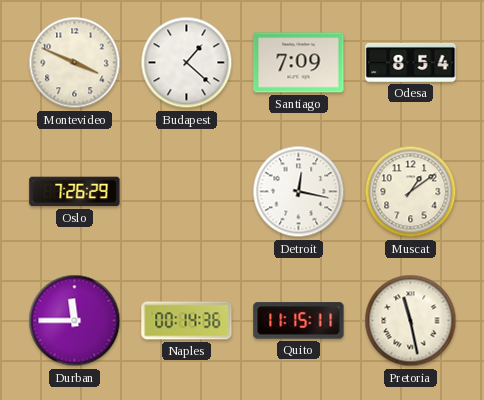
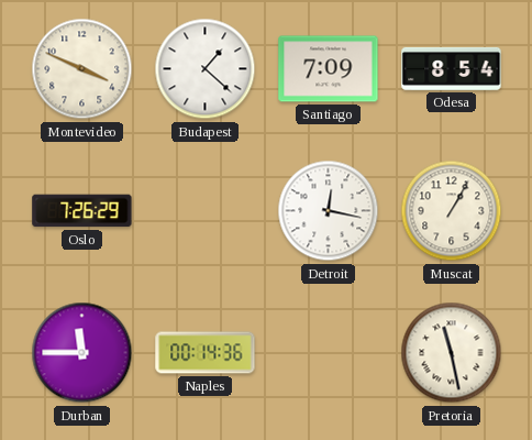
Muscat: 1:09 -> 1:05 (452, 211)
Quito: 11:15 -> none (299, 321)
